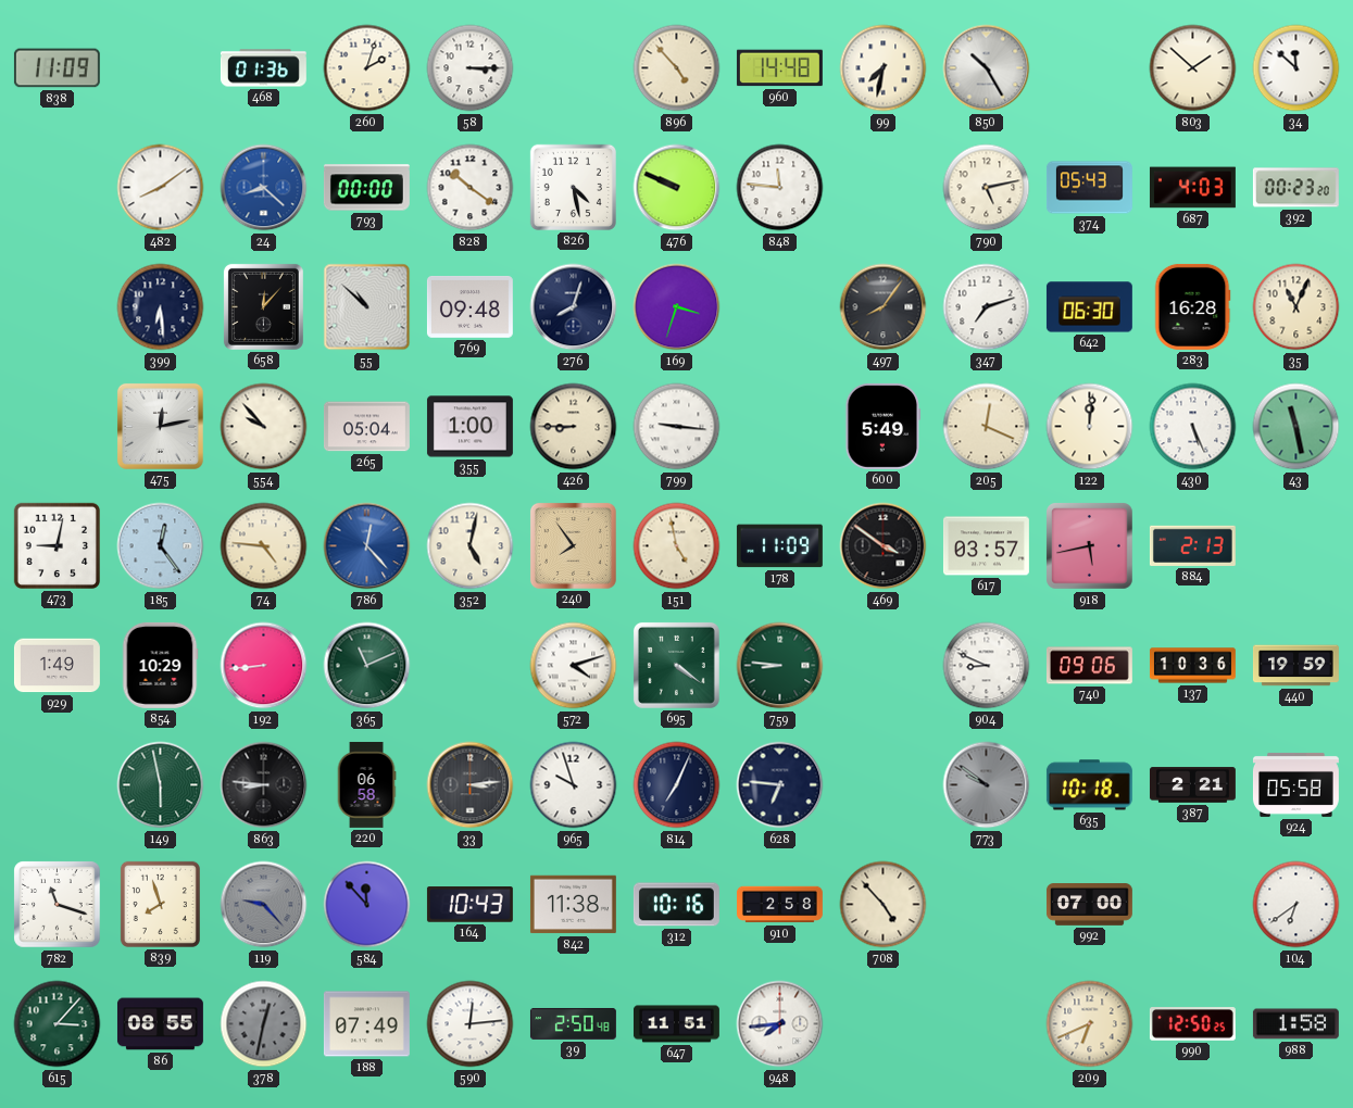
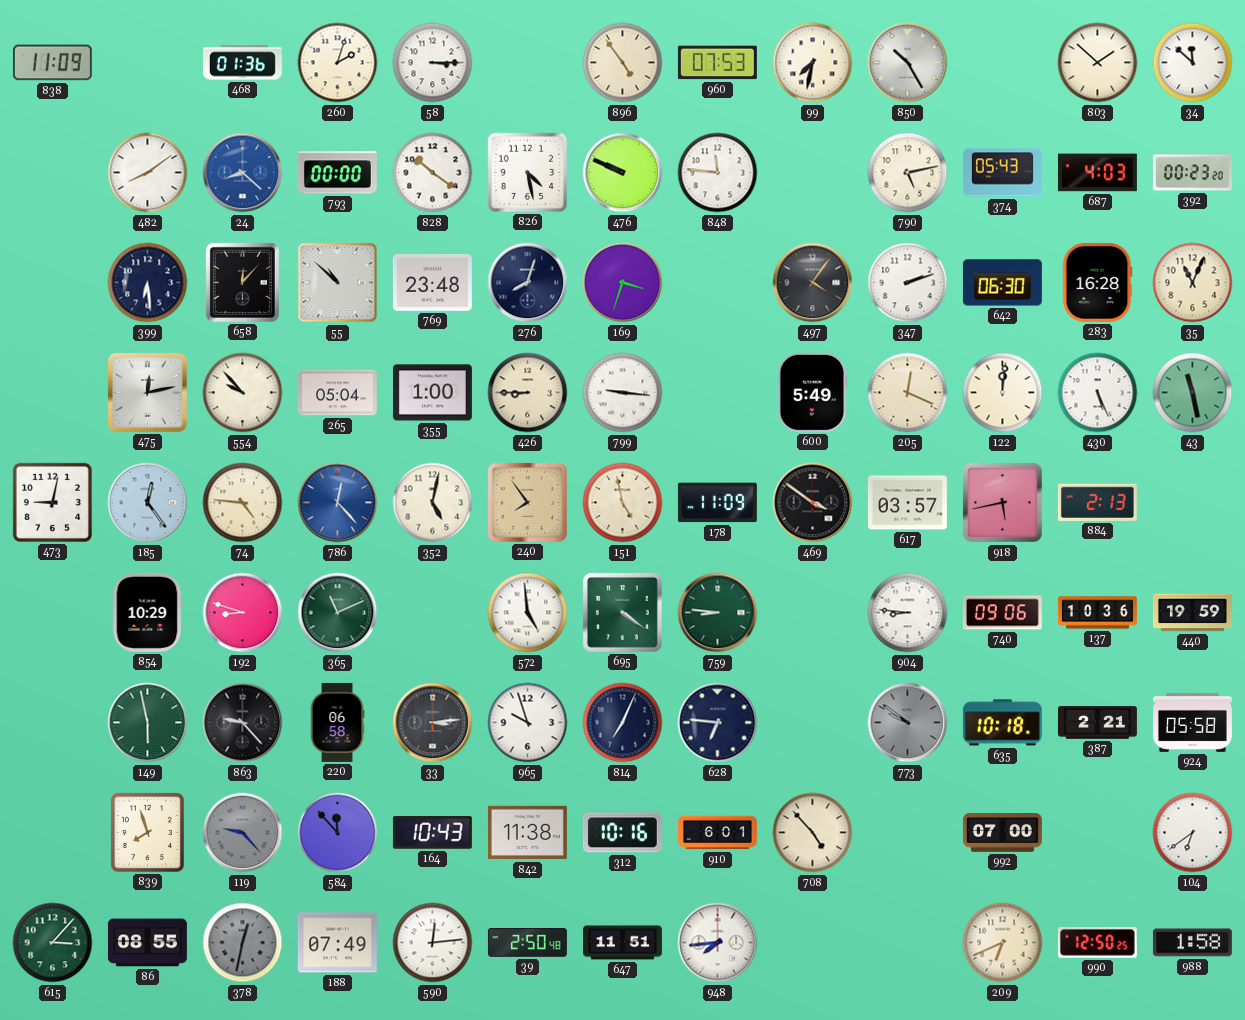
896: 4:53 -> 4:54 (623, 63)
960: 14:48 -> 07:53 (717, 63)
769: 09:48 -> 23:48 (432, 283)
497: 8:06 -> 4:06 (813, 283)
347: 7:12 -> 2:12 (908, 283)
929: 1:49 -> none (57, 666)
192: 8:44 -> 8:48 (243, 613)
572: 4:12 -> 4:59 (528, 613)
904: 8:49 -> 8:46 (908, 613)
863: 8:46 -> 9:23 (243, 723)
782: 11:18 -> none (58, 905)
910: 2:58 -> 6:01 (717, 833)
